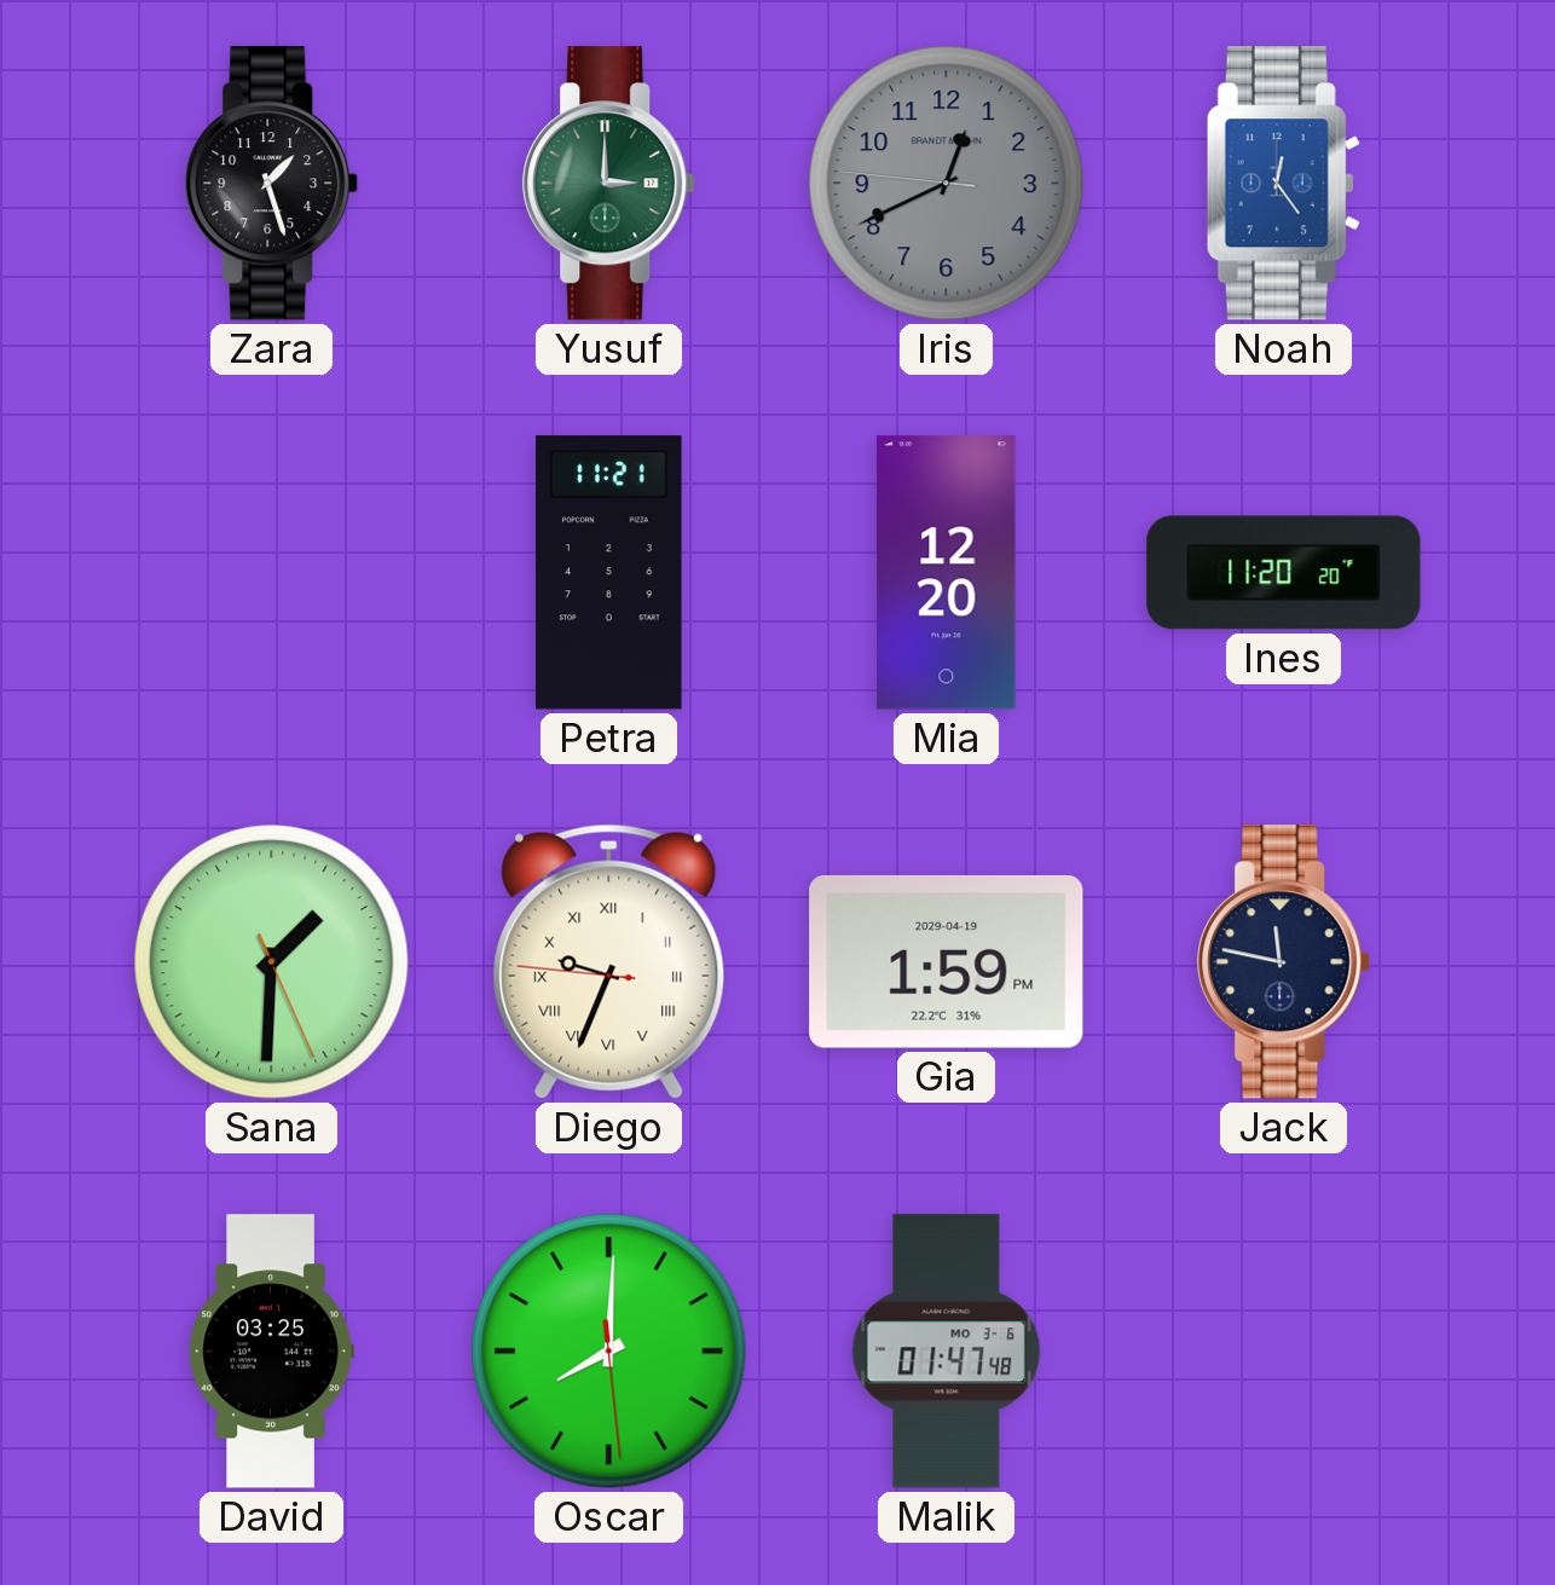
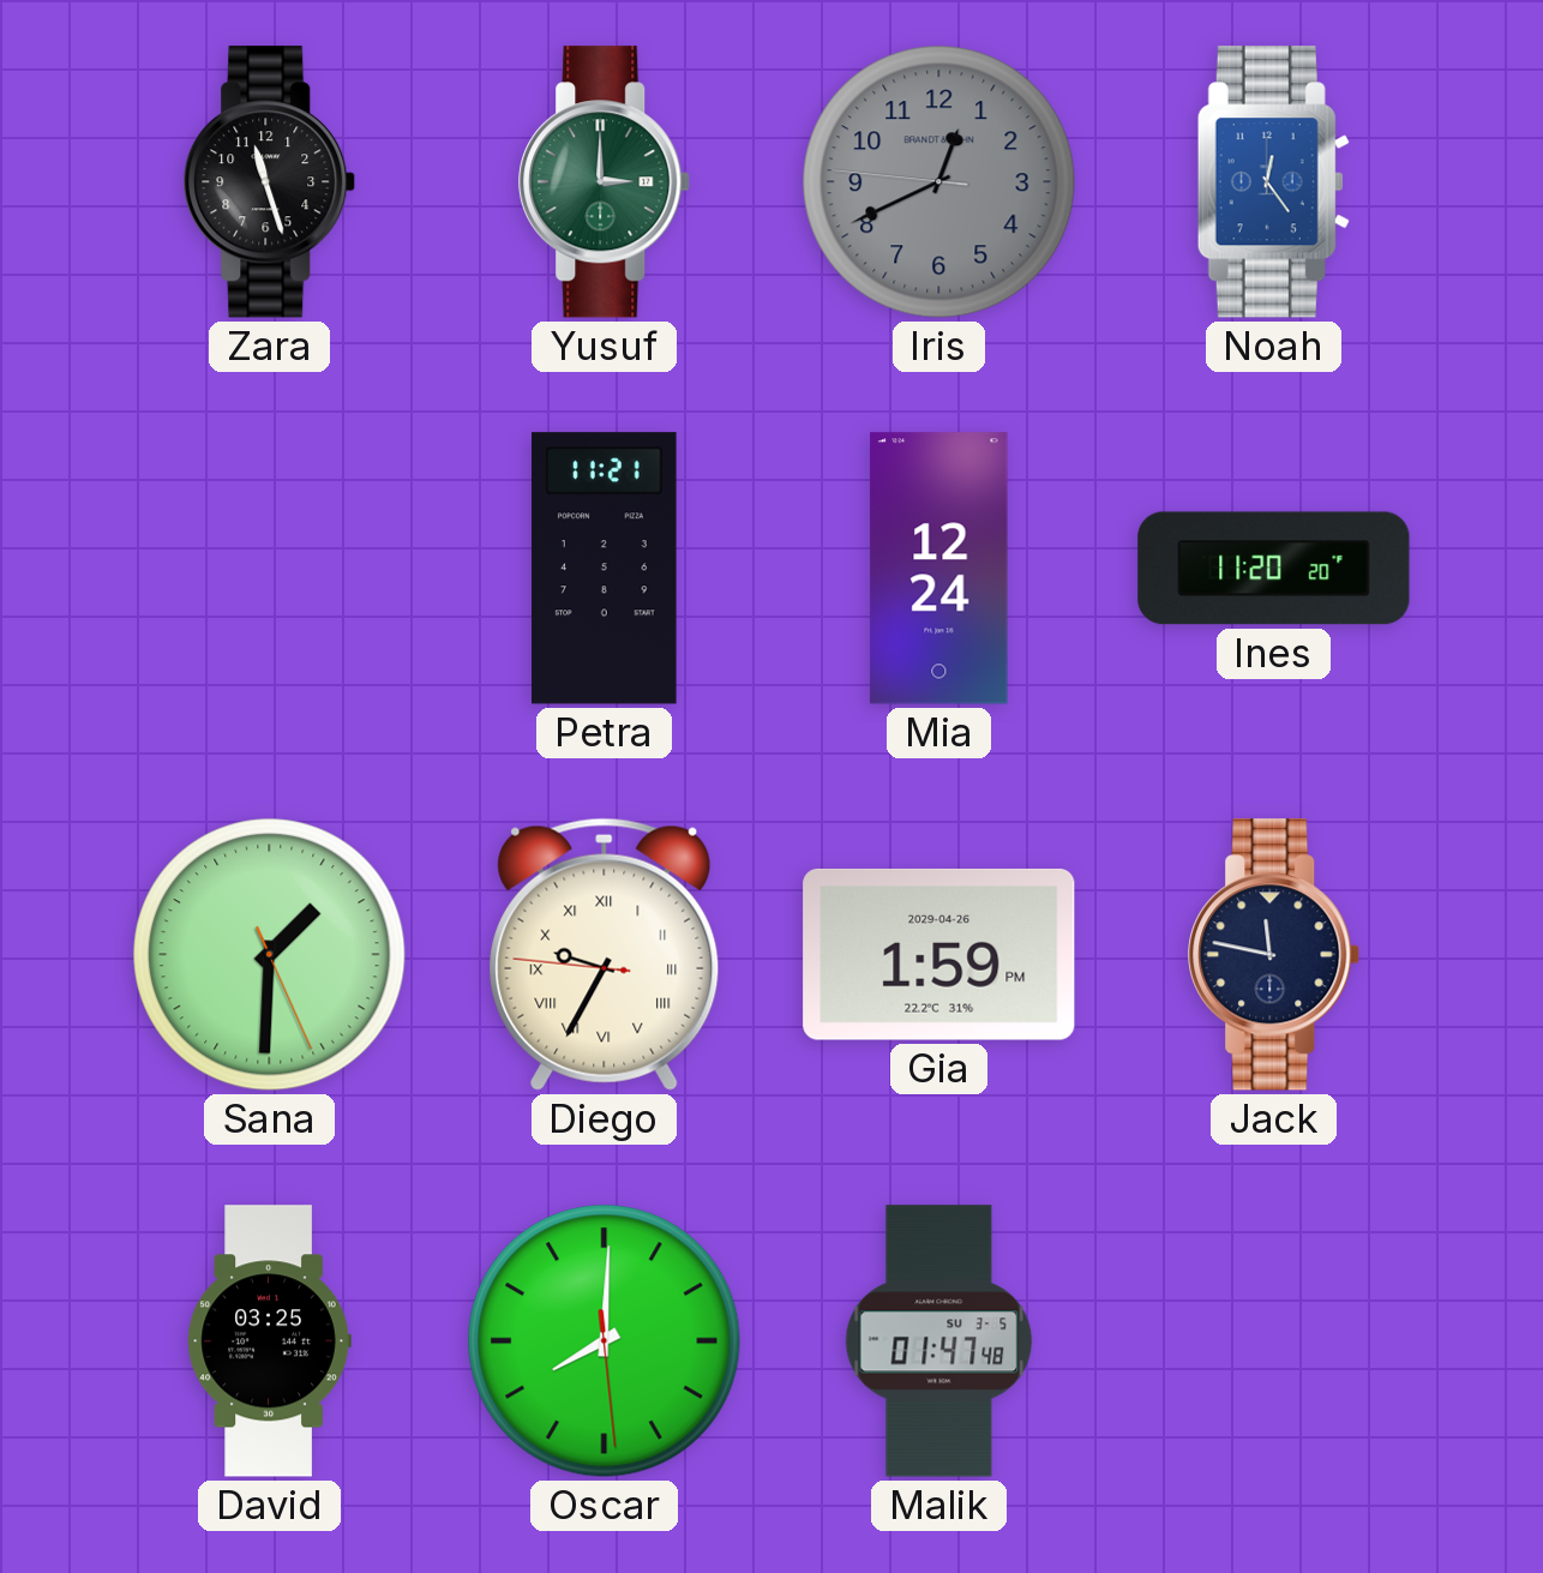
Zara: 1:27 -> 11:27 (270, 182)
Mia: 12:20 -> 12:24 (939, 569)
Diego: 9:33 -> 9:34 (605, 954)
Gia date: 2029-04-19 -> 2029-04-26 (939, 954)
Malik date: MO 3-6 -> SU 3-5 (939, 1341)
